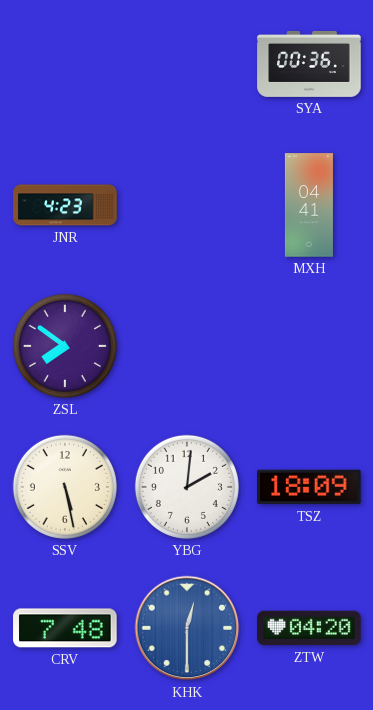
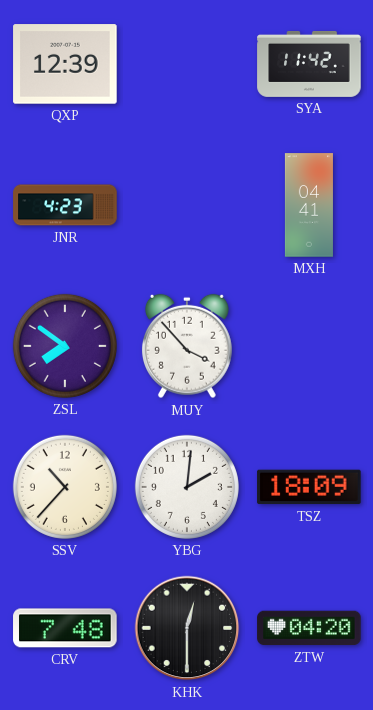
QXP: none -> 12:39 (65, 64)
SYA: 00:36 -> 11:42 (309, 64)
MUY: none -> 3:53 (187, 346)
SSV: 5:28 -> 10:37 (65, 487)
KHK dial: blue -> black (187, 628)
